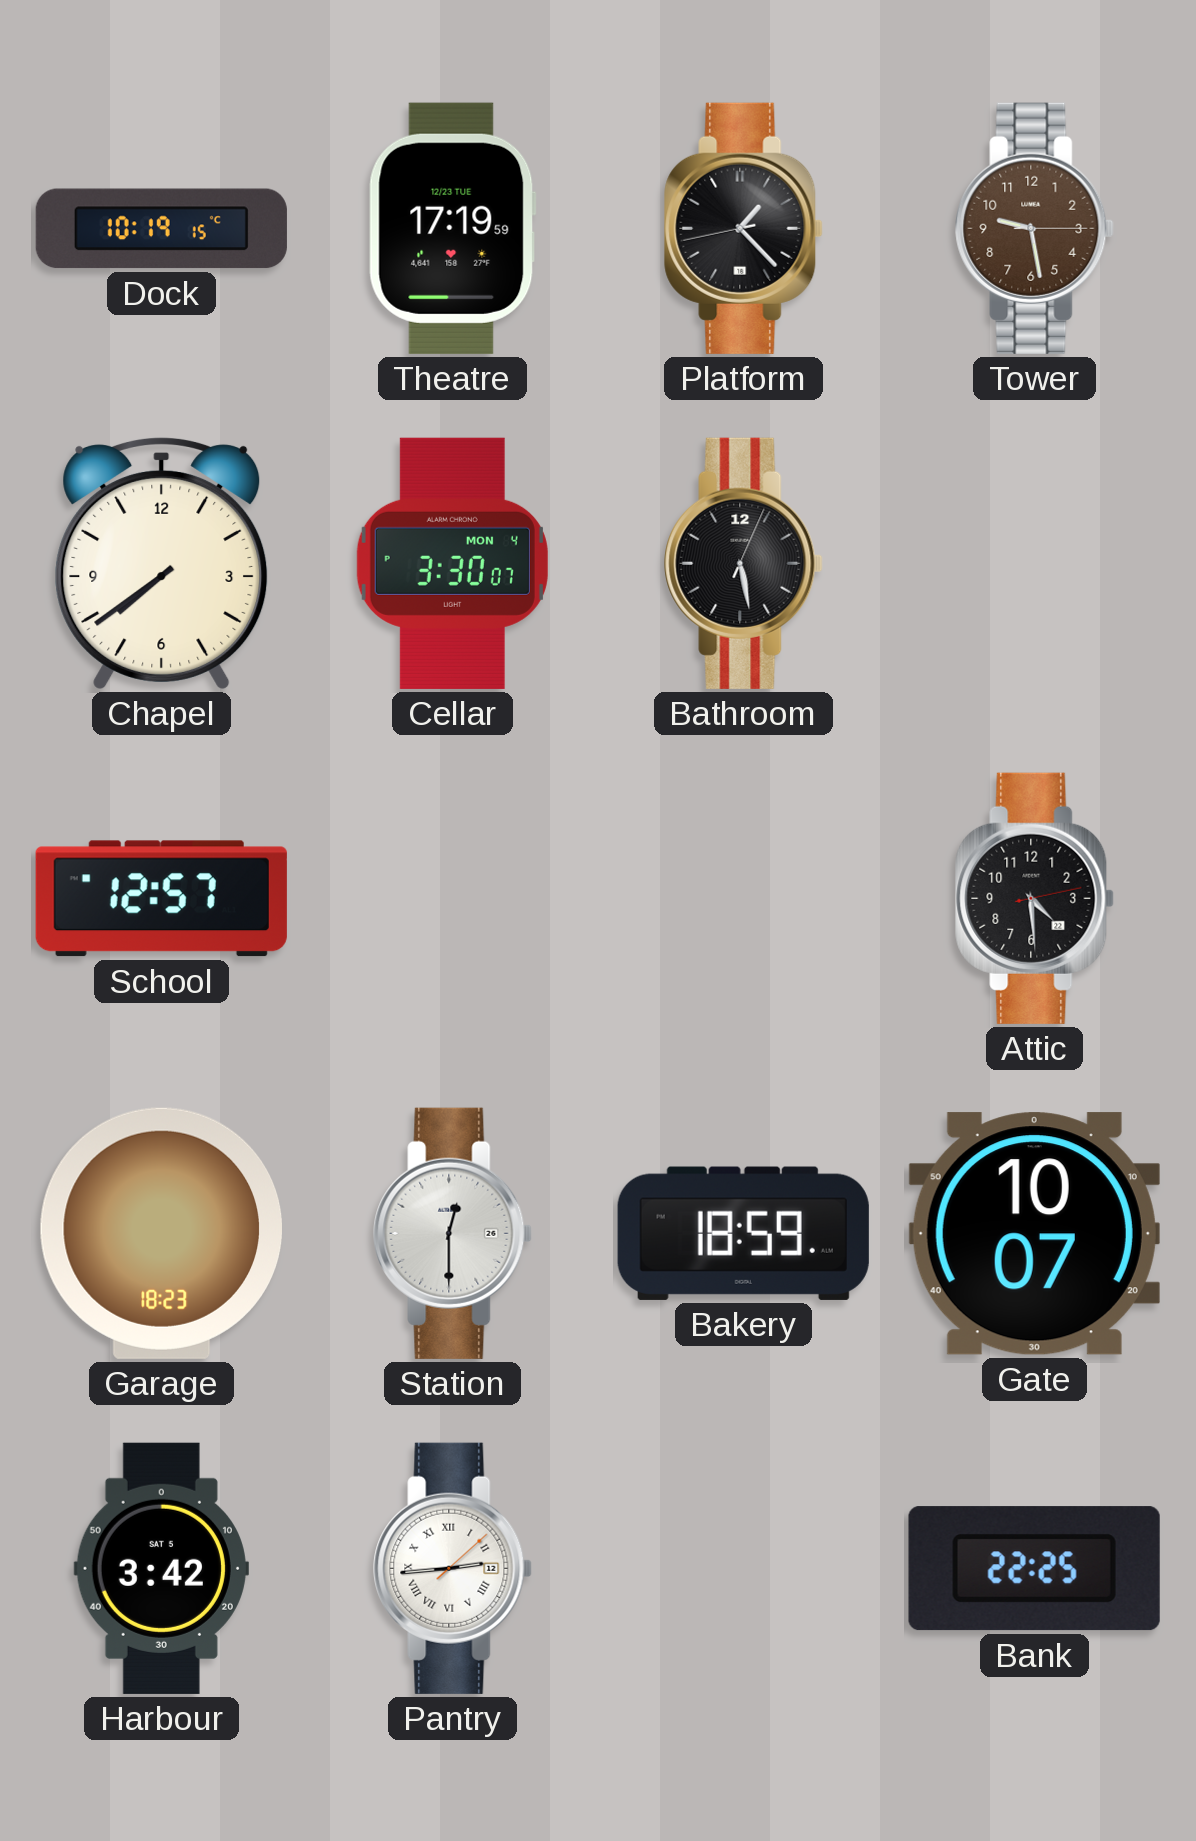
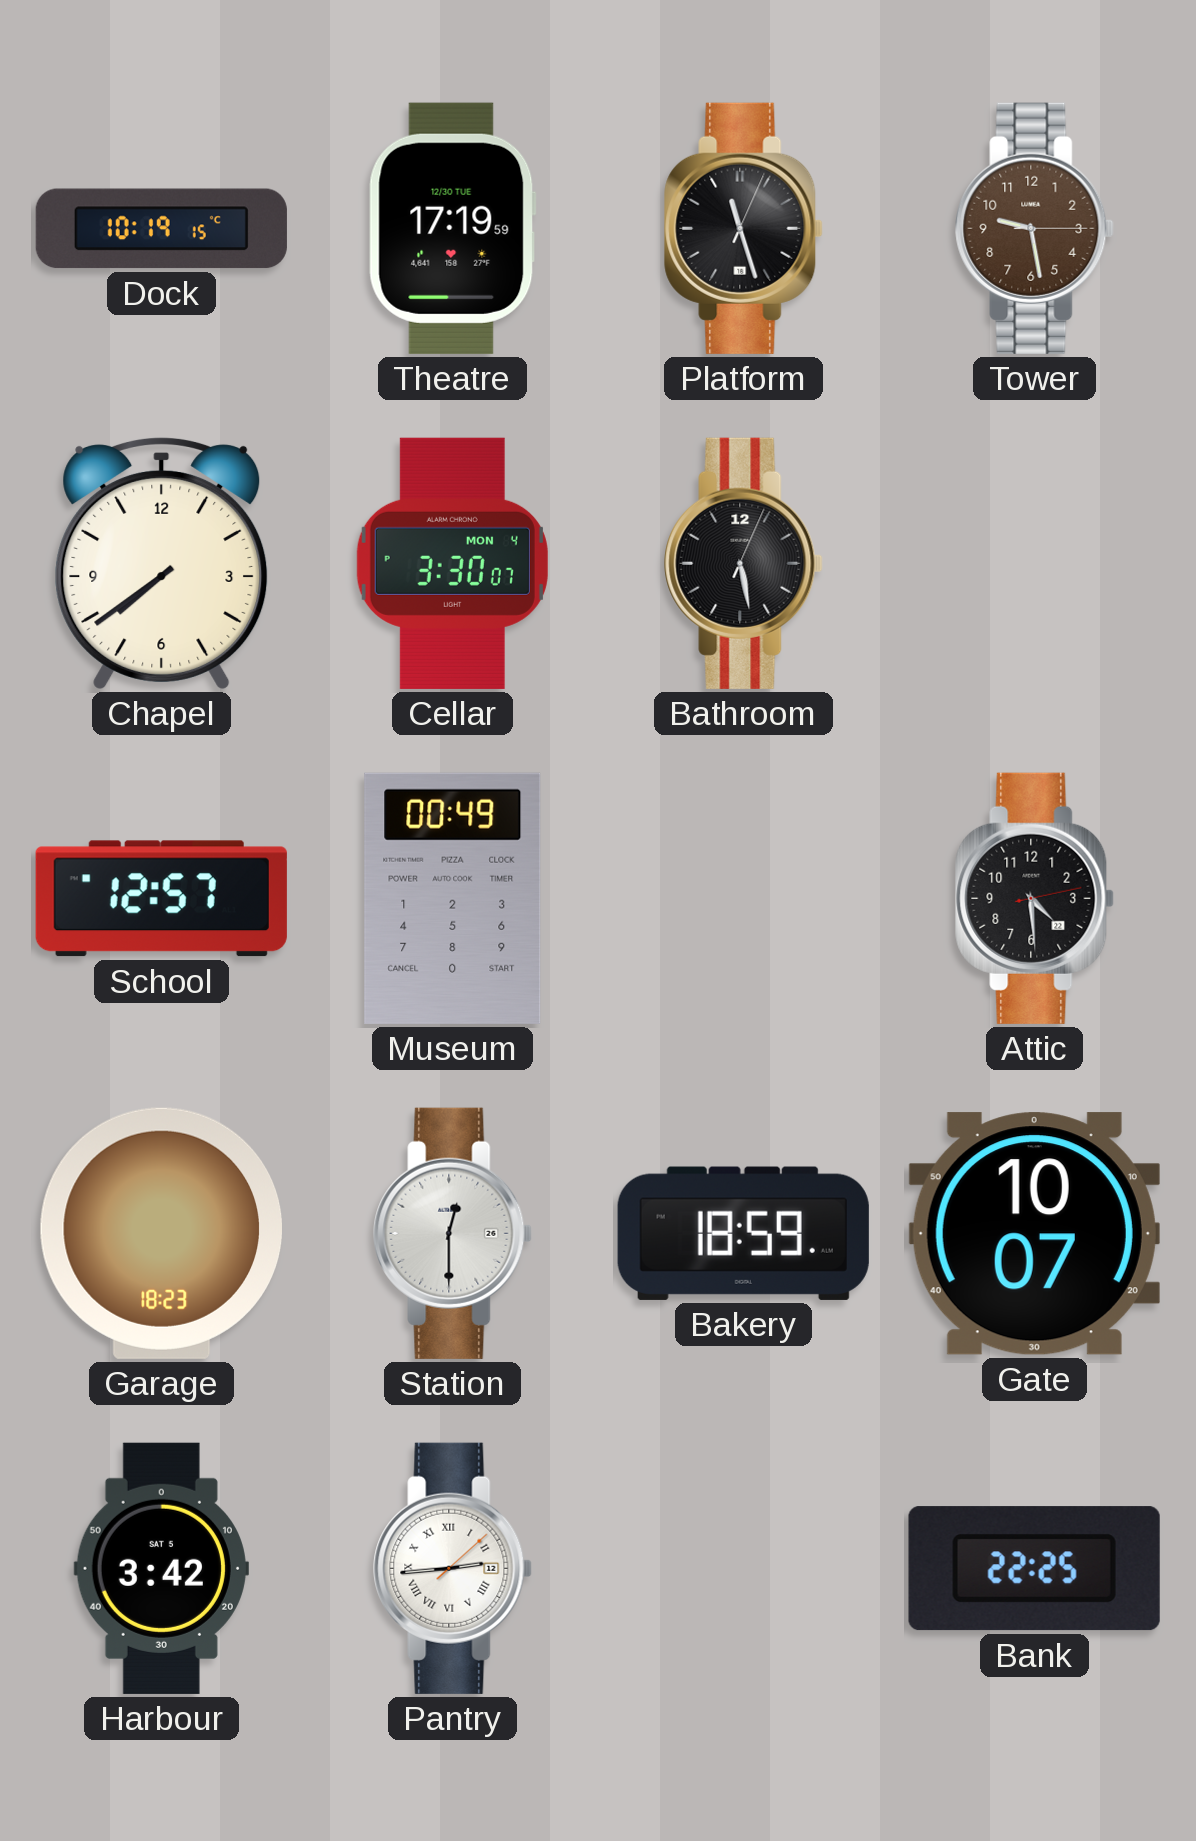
Theatre date: 12/23 TUE -> 12/30 TUE (452, 228)
Platform: 1:22 -> 11:27 (744, 228)
Museum: none -> 00:49 (453, 898)
